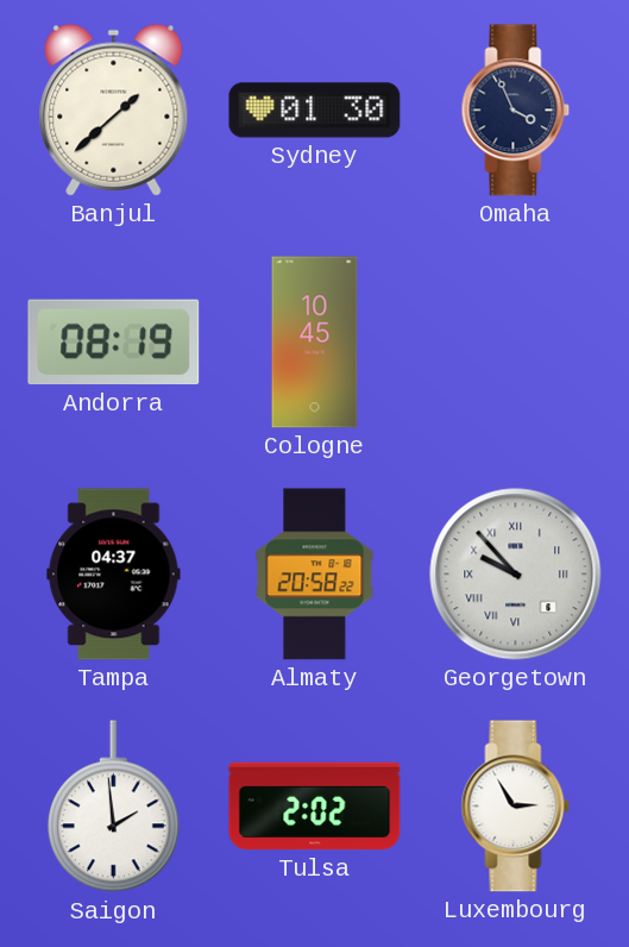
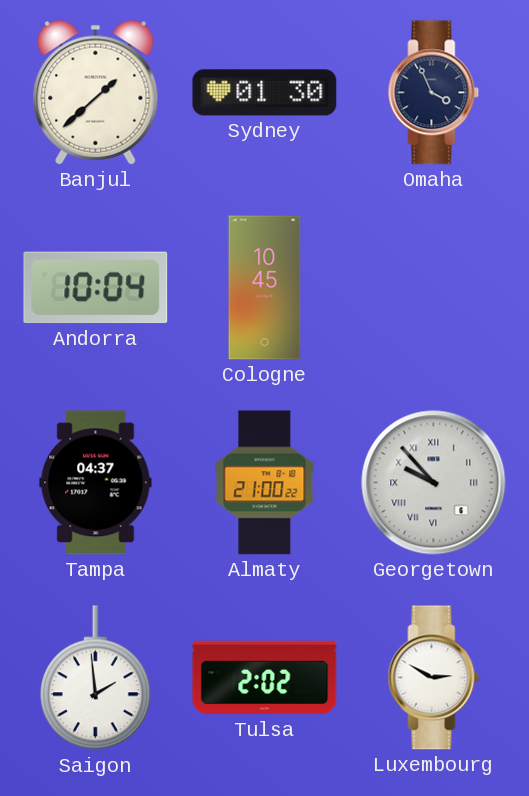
Andorra: 08:19 -> 10:04 (96, 288)
Almaty: 20:58 -> 21:00 (265, 483)
Luxembourg: 2:55 -> 2:50 (434, 678)
